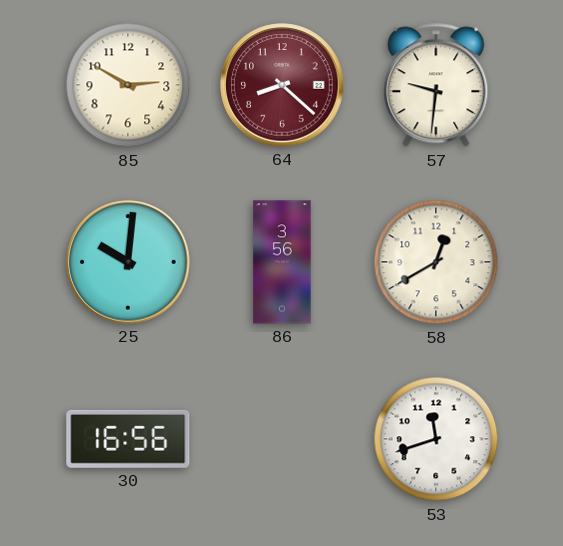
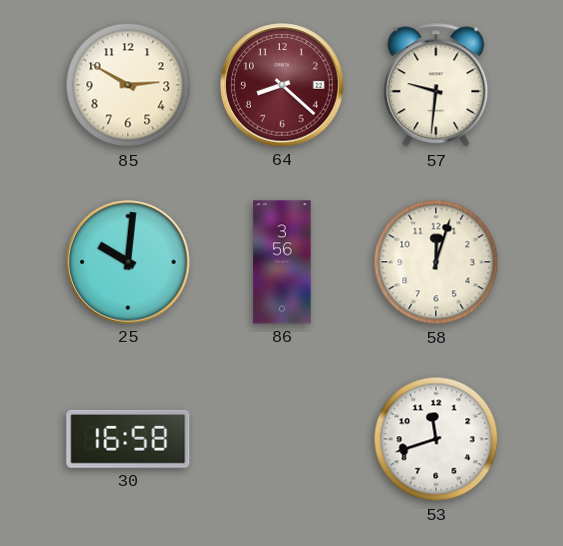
58: 12:40 -> 12:03 (436, 262)
30: 16:56 -> 16:58 (128, 439)
